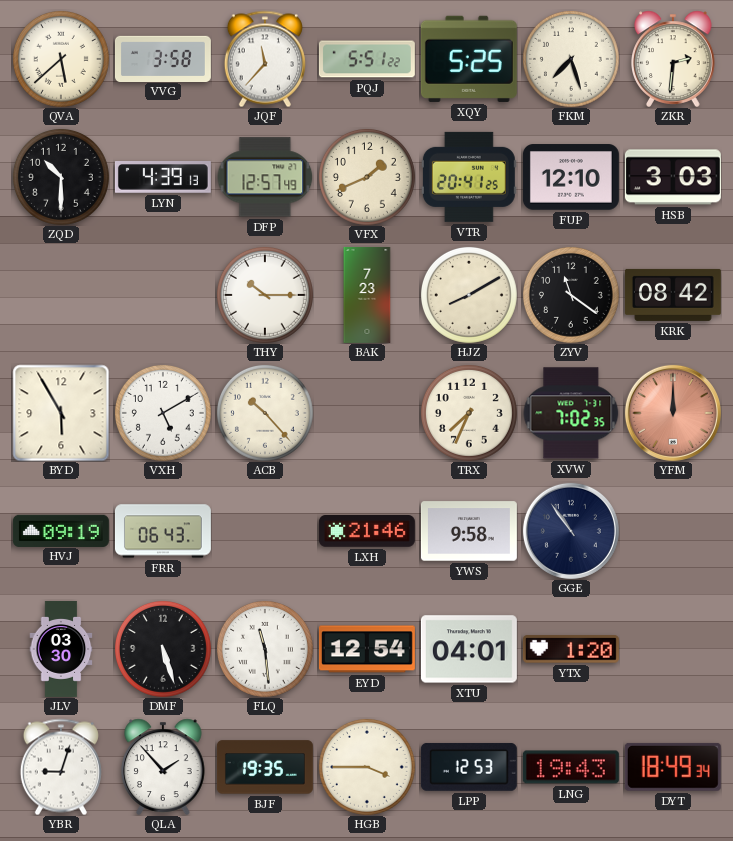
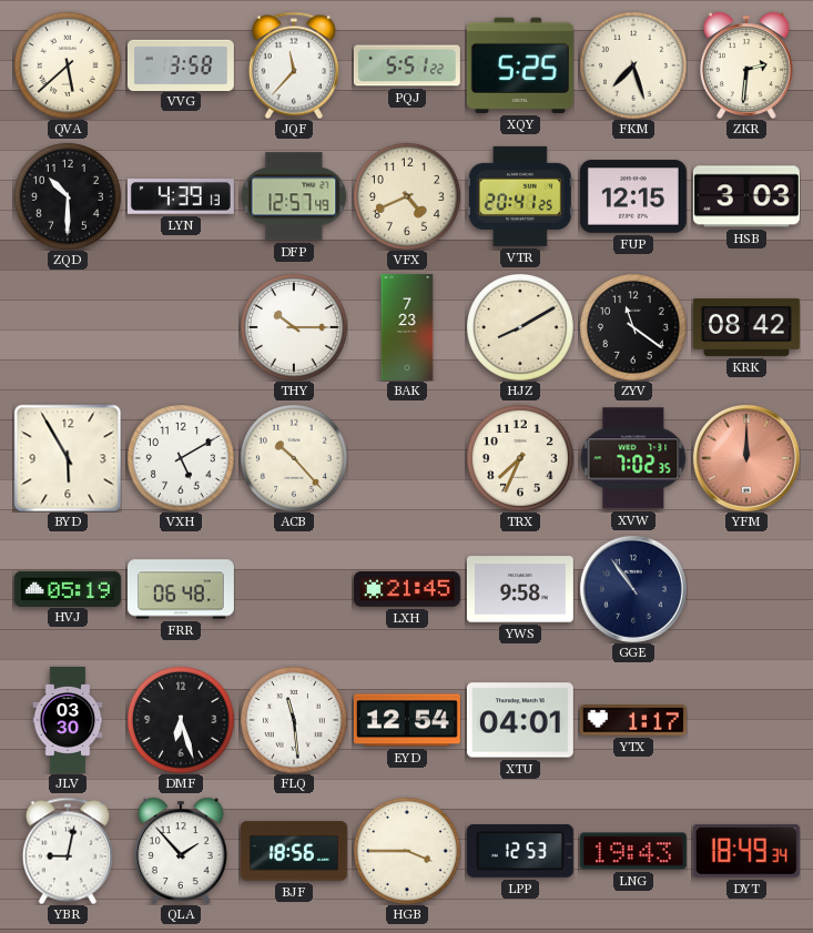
VFX: 1:41 -> 4:41 (407, 196)
FUP: 12:10 -> 12:15 (633, 196)
HVJ: 09:19 -> 05:19 (68, 588)
FRR: 06:43 -> 06:48 (181, 589)
LXH: 21:46 -> 21:45 (407, 589)
DMF: 5:27 -> 6:27 (181, 720)
YTX: 1:20 -> 1:17 (633, 720)
YBR: 9:03 -> 9:02 (68, 851)
BJF: 19:35 -> 18:56 (294, 851)
